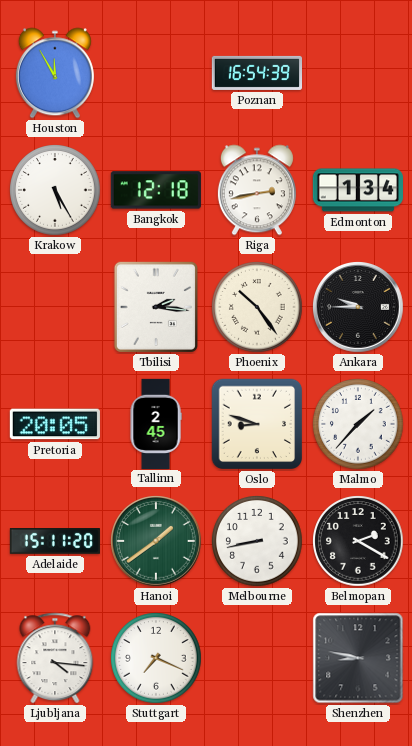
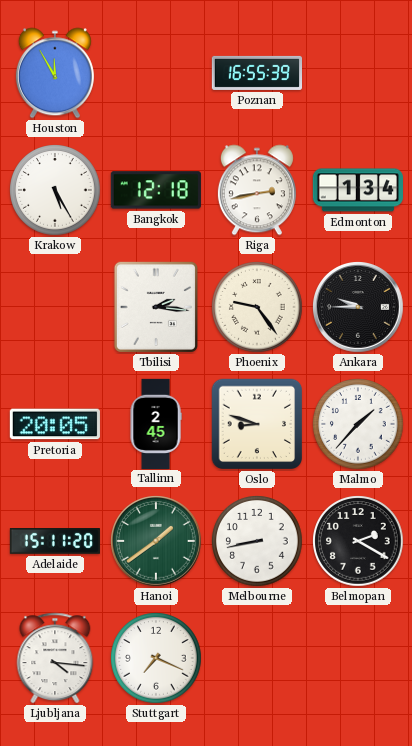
Poznan: 16:54 -> 16:55 (256, 73)
Phoenix: 10:24 -> 9:24 (257, 307)
Shenzhen: 8:47 -> none (358, 658)
